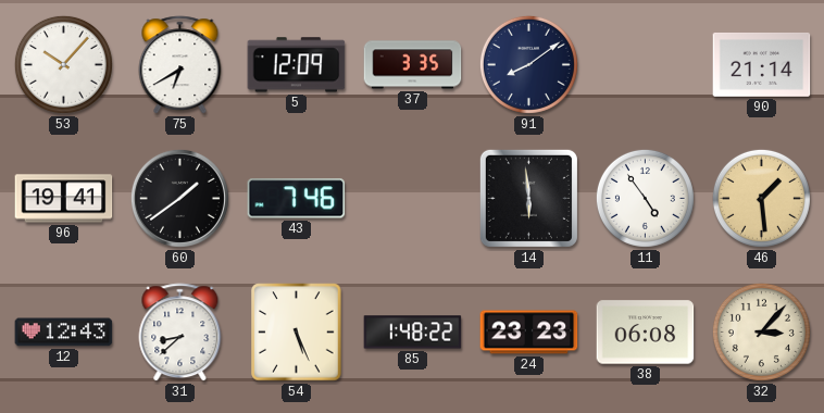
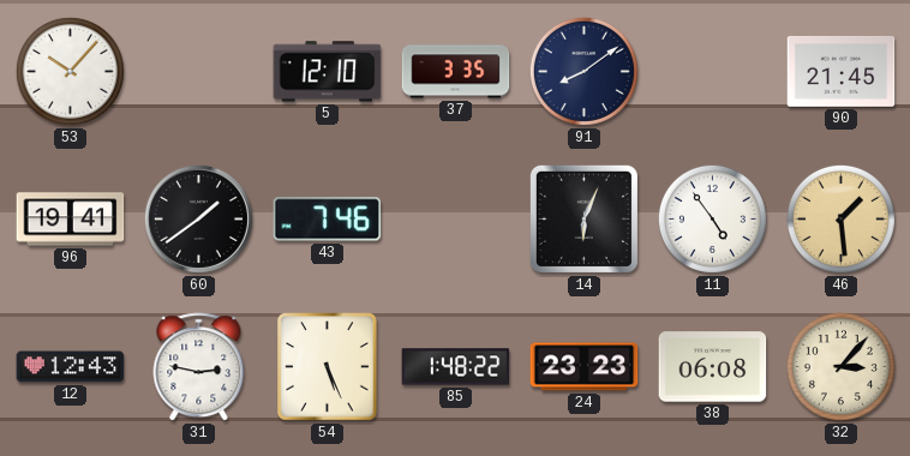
75: 6:40 -> none (180, 65)
5: 12:09 -> 12:10 (328, 72)
90: 21:14 -> 21:45 (842, 71)
14: 5:59 -> 6:04 (583, 218)
31: 8:38 -> 2:47 (199, 367)
